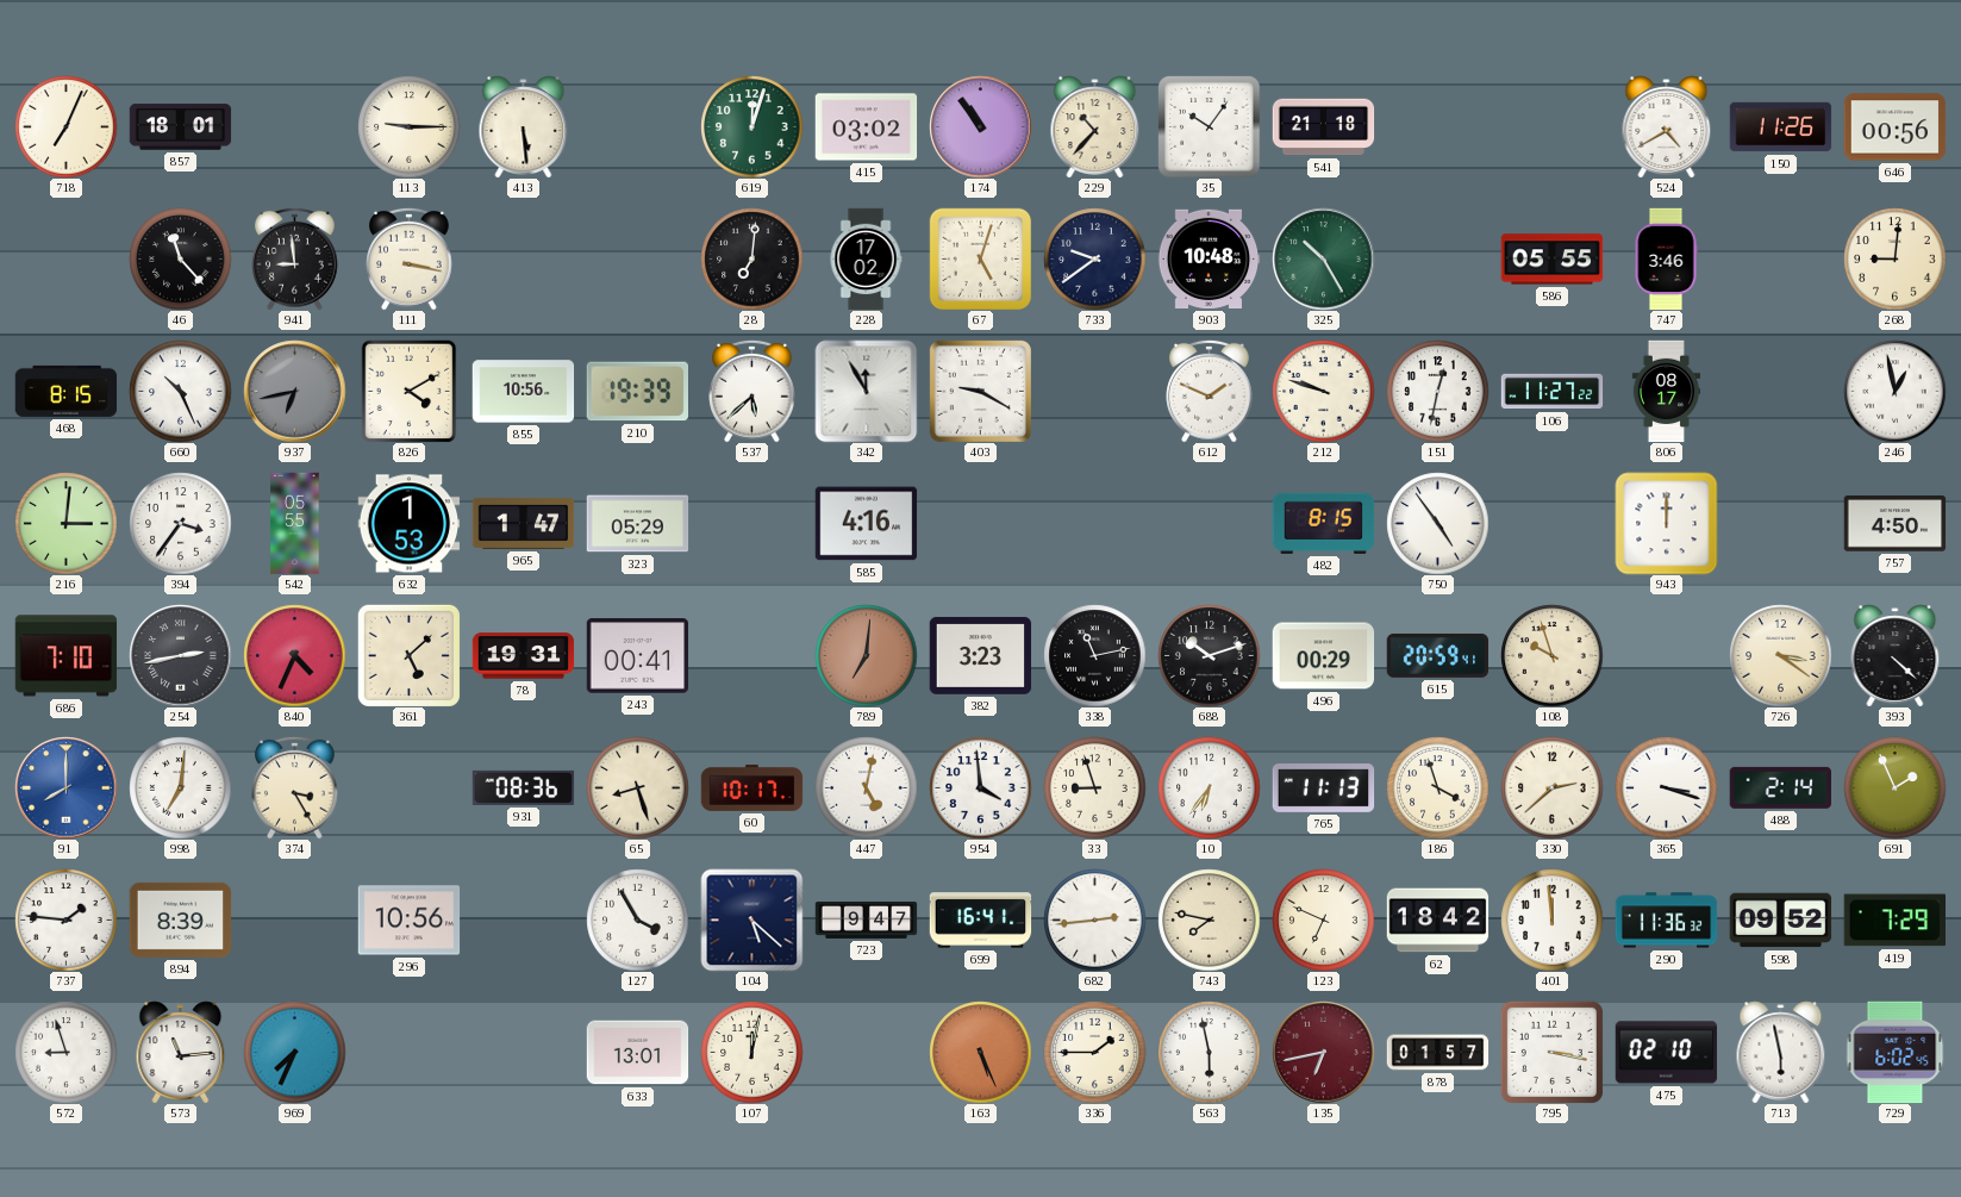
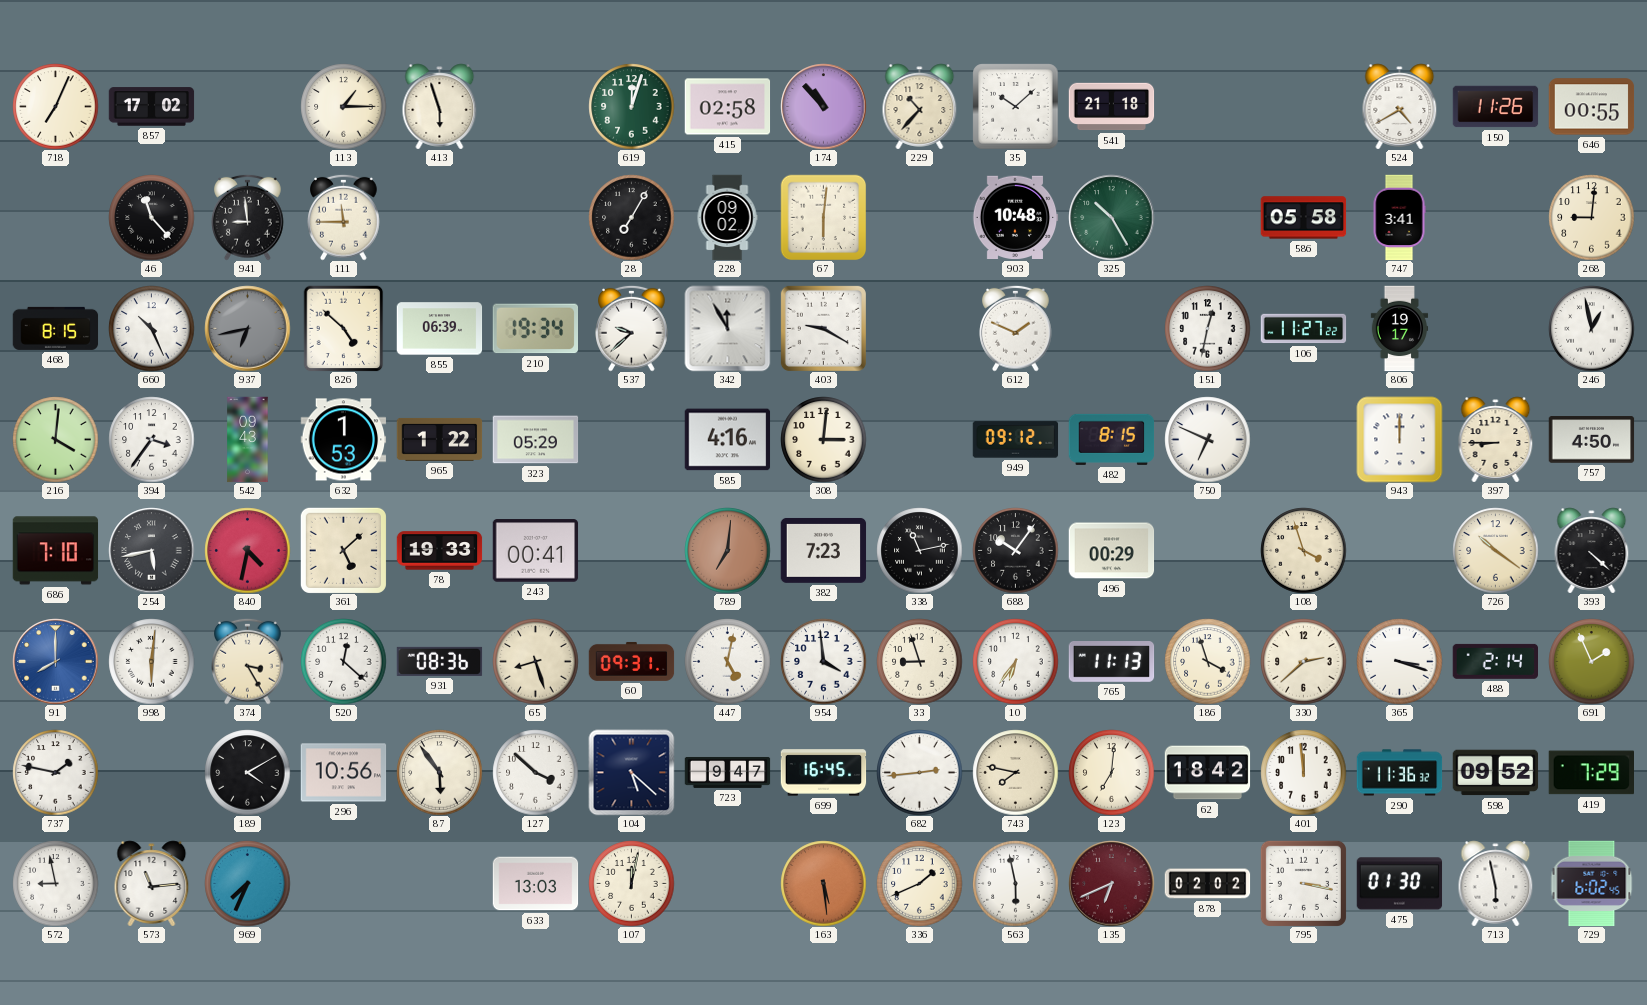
857: 18:01 -> 17:02 (151, 107)
113: 9:15 -> 1:15 (343, 106)
413: 5:29 -> 5:57 (440, 106)
415: 03:02 -> 02:58 (727, 107)
174: 10:54 -> 10:53 (823, 106)
35: 10:06 -> 10:08 (1015, 106)
646: 00:56 -> 00:55 (1591, 107)
111: 3:17 -> 11:45 (344, 217)
28: 7:01 -> 7:05 (631, 217)
228: 17:02 -> 09:02 (727, 217)
67: 5:03 -> 6:01 (823, 217)
733: 9:39 -> none (1094, 258)
586: 05:55 -> 05:58 (1303, 218)
747: 3:46 -> 3:41 (1399, 217)
826: 4:10 -> 4:52 (344, 328)
855: 10:56 -> 06:39 (439, 329)
210: 19:39 -> 19:34 (535, 329)
537: 5:38 -> 9:38 (632, 328)
212: 9:48 -> none (1323, 391)
806: 08:17 -> 19:17 (1400, 328)
216: 3:01 -> 4:01 (55, 439)
542: 05:55 -> 09:43 (248, 439)
965: 1:47 -> 1:22 (439, 439)
308: none -> 3:01 (823, 439)
949: none -> 09:12 (1015, 440)
750: 4:54 -> 6:49 (1207, 439)
397: none -> 8:45 (1496, 439)
254: 2:43 -> 5:43 (151, 550)
840: 4:34 -> 4:32 (247, 550)
78: 19:31 -> 19:33 (439, 551)
382: 3:23 -> 7:23 (823, 550)
688: 10:12 -> 10:06 (1015, 550)
615: 20:59 -> none (1437, 655)
108: 9:57 -> 3:57 (1303, 550)
726: 3:21 -> 10:21 (1495, 550)
998: 7:01 -> 6:01 (151, 661)
520: none -> 12:22 (343, 661)
60: 10:17 -> 09:31 (631, 662)
737: 1:46 -> 1:47 (55, 772)
894: 8:39 -> none (180, 919)
189: none -> 4:10 (247, 772)
87: none -> 5:54 (439, 772)
127: 3:55 -> 3:52 (535, 772)
699: 16:41 -> 16:45 (823, 773)
123: 6:49 -> 7:01 (1111, 772)
572: 8:57 -> 8:58 (55, 883)
633: 13:01 -> 13:03 (535, 884)
163: 5:26 -> 5:29 (823, 883)
336: 1:45 -> 1:41 (919, 883)
135: 6:43 -> 6:41 (1111, 883)
878: 01:57 -> 02:02 (1207, 884)
475: 02:10 -> 01:30 (1399, 884)
